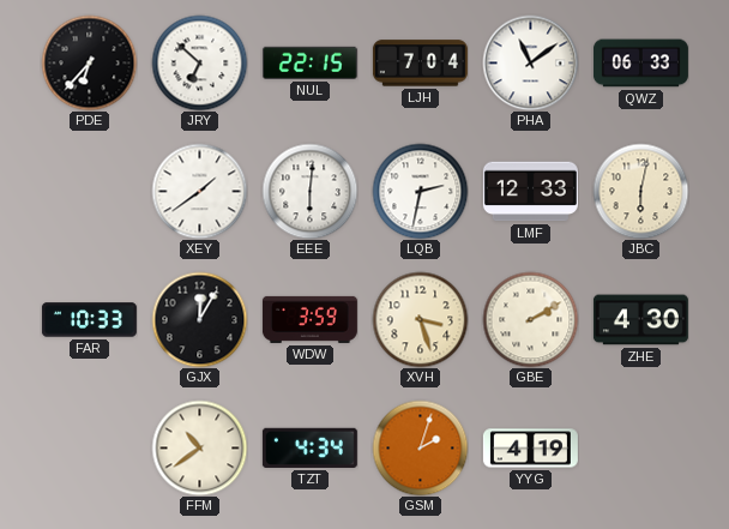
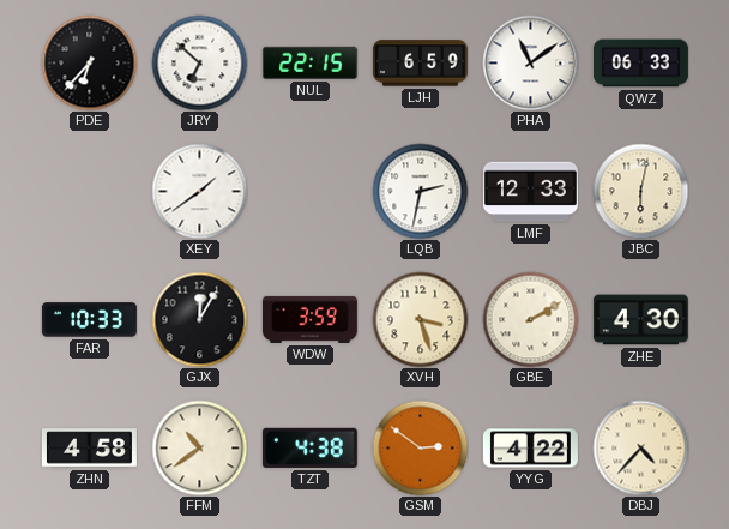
LJH: 7:04 -> 6:59 (420, 64)
EEE: 6:01 -> none (309, 191)
ZHN: none -> 4:58 (89, 449)
TZT: 4:34 -> 4:38 (309, 447)
GSM: 2:03 -> 2:51 (420, 447)
YYG: 4:19 -> 4:22 (530, 449)
DBJ: none -> 4:37 (640, 447)
